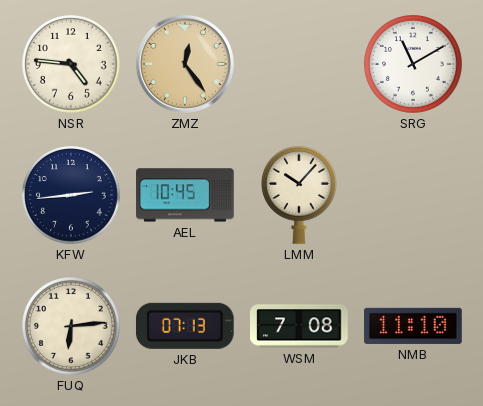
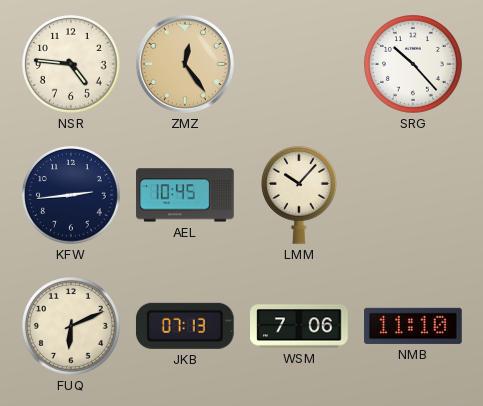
SRG: 11:10 -> 10:23 (414, 65)
FUQ: 6:14 -> 6:11 (72, 327)
WSM: 7:08 -> 7:06 (299, 326)
